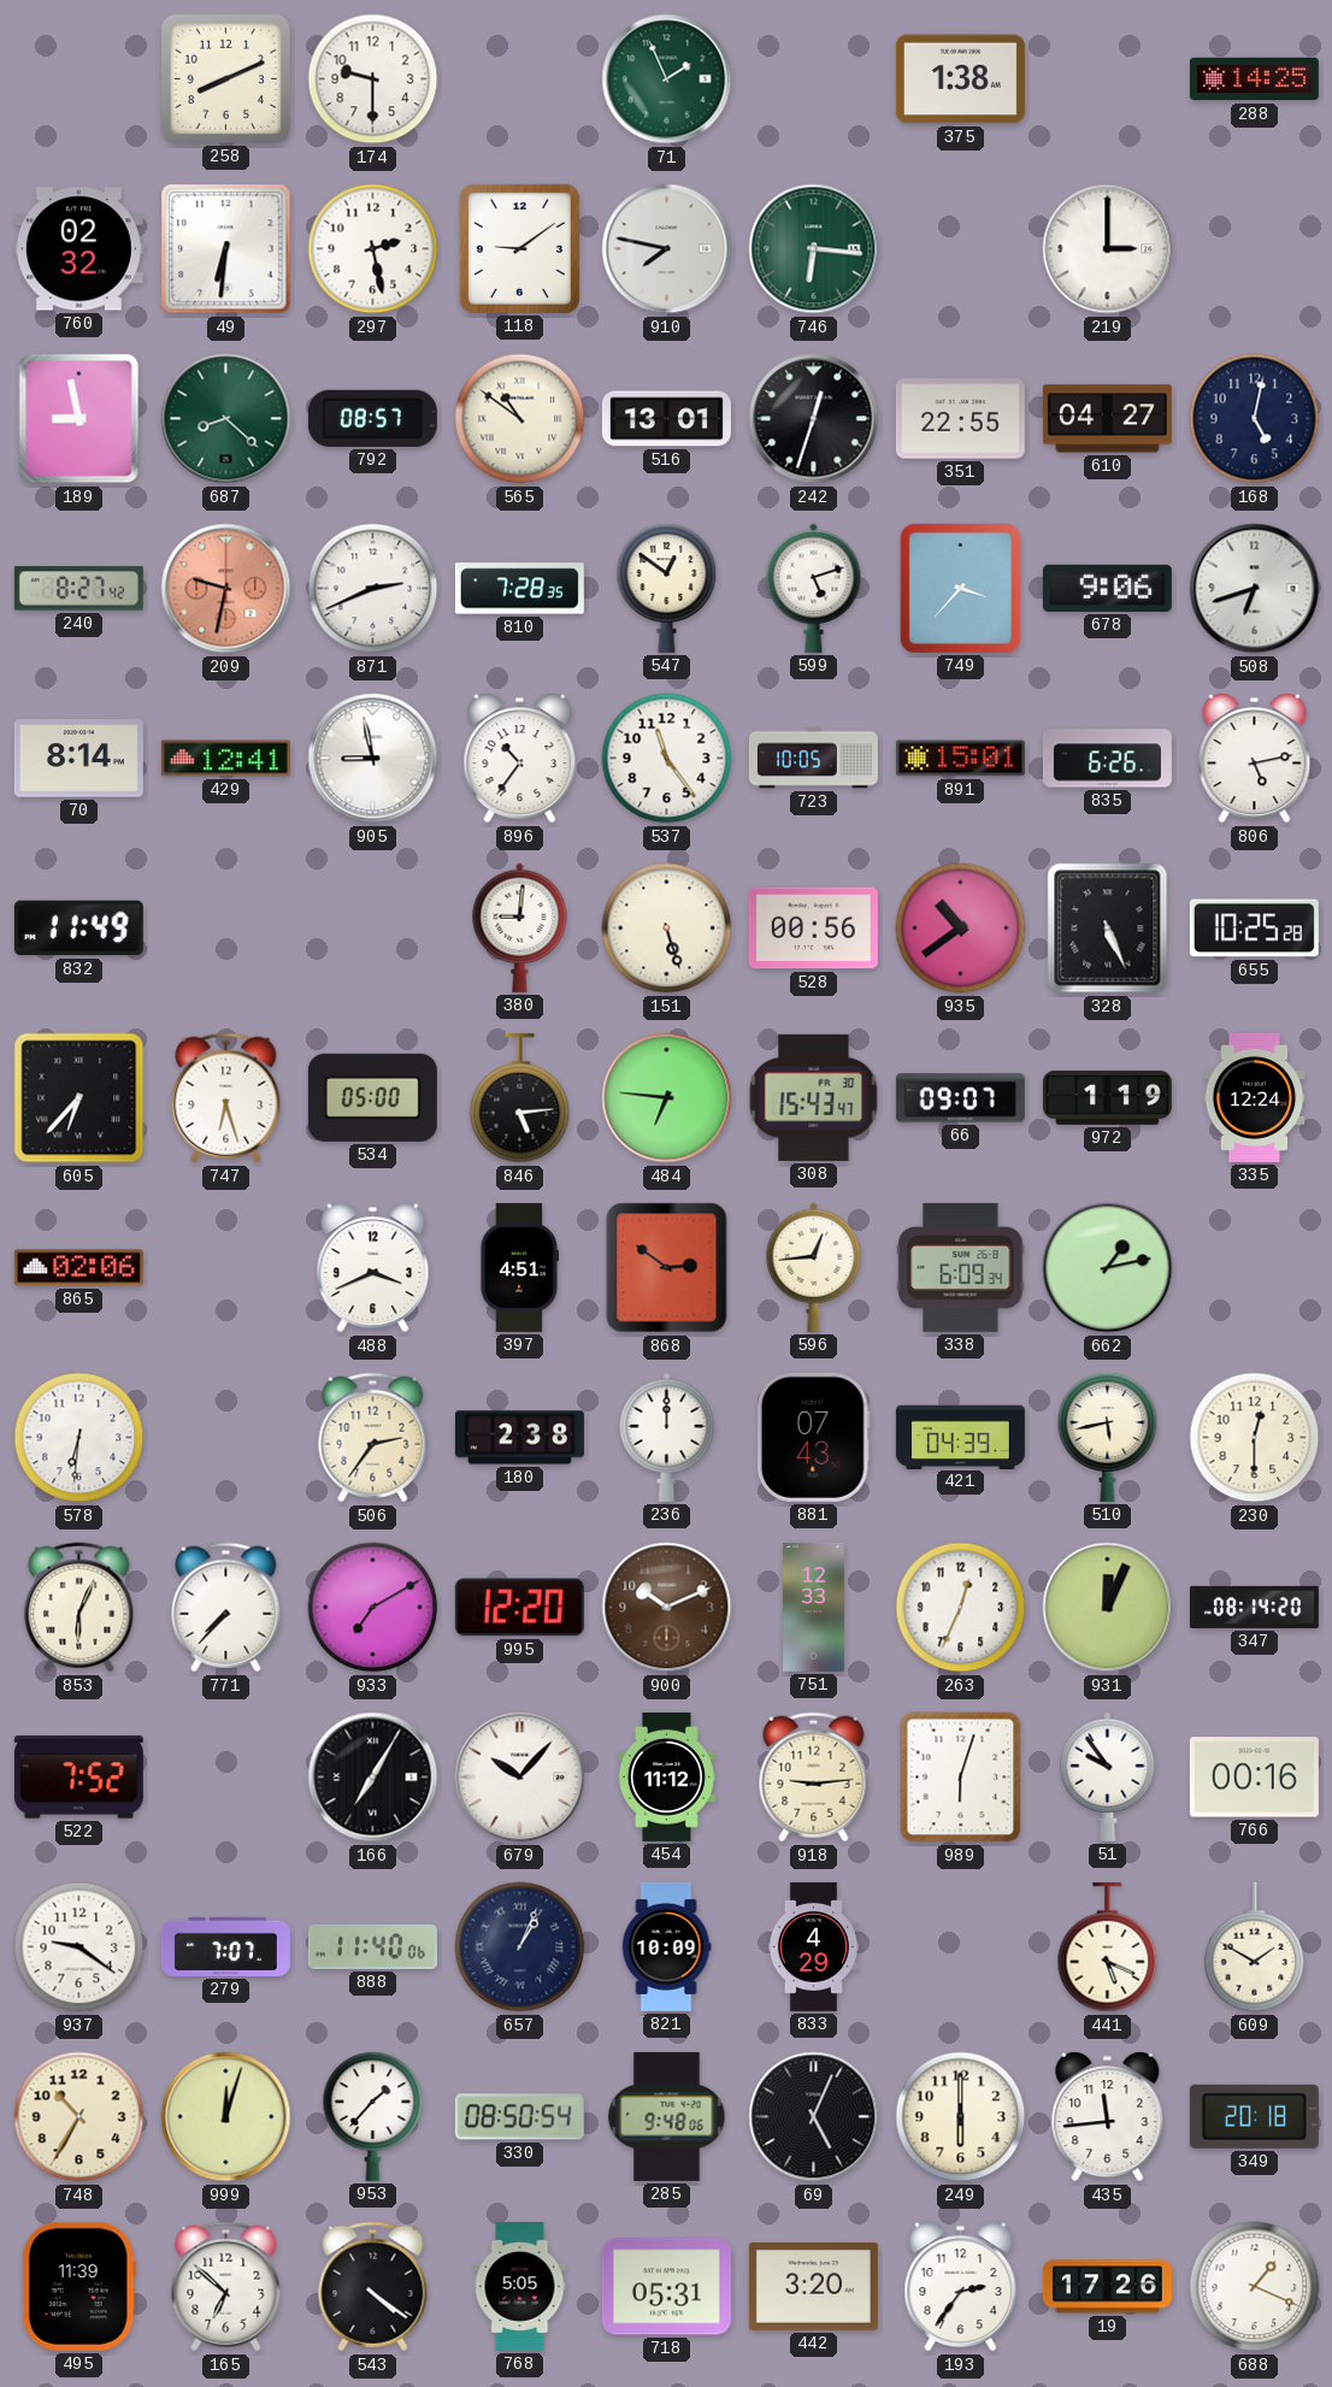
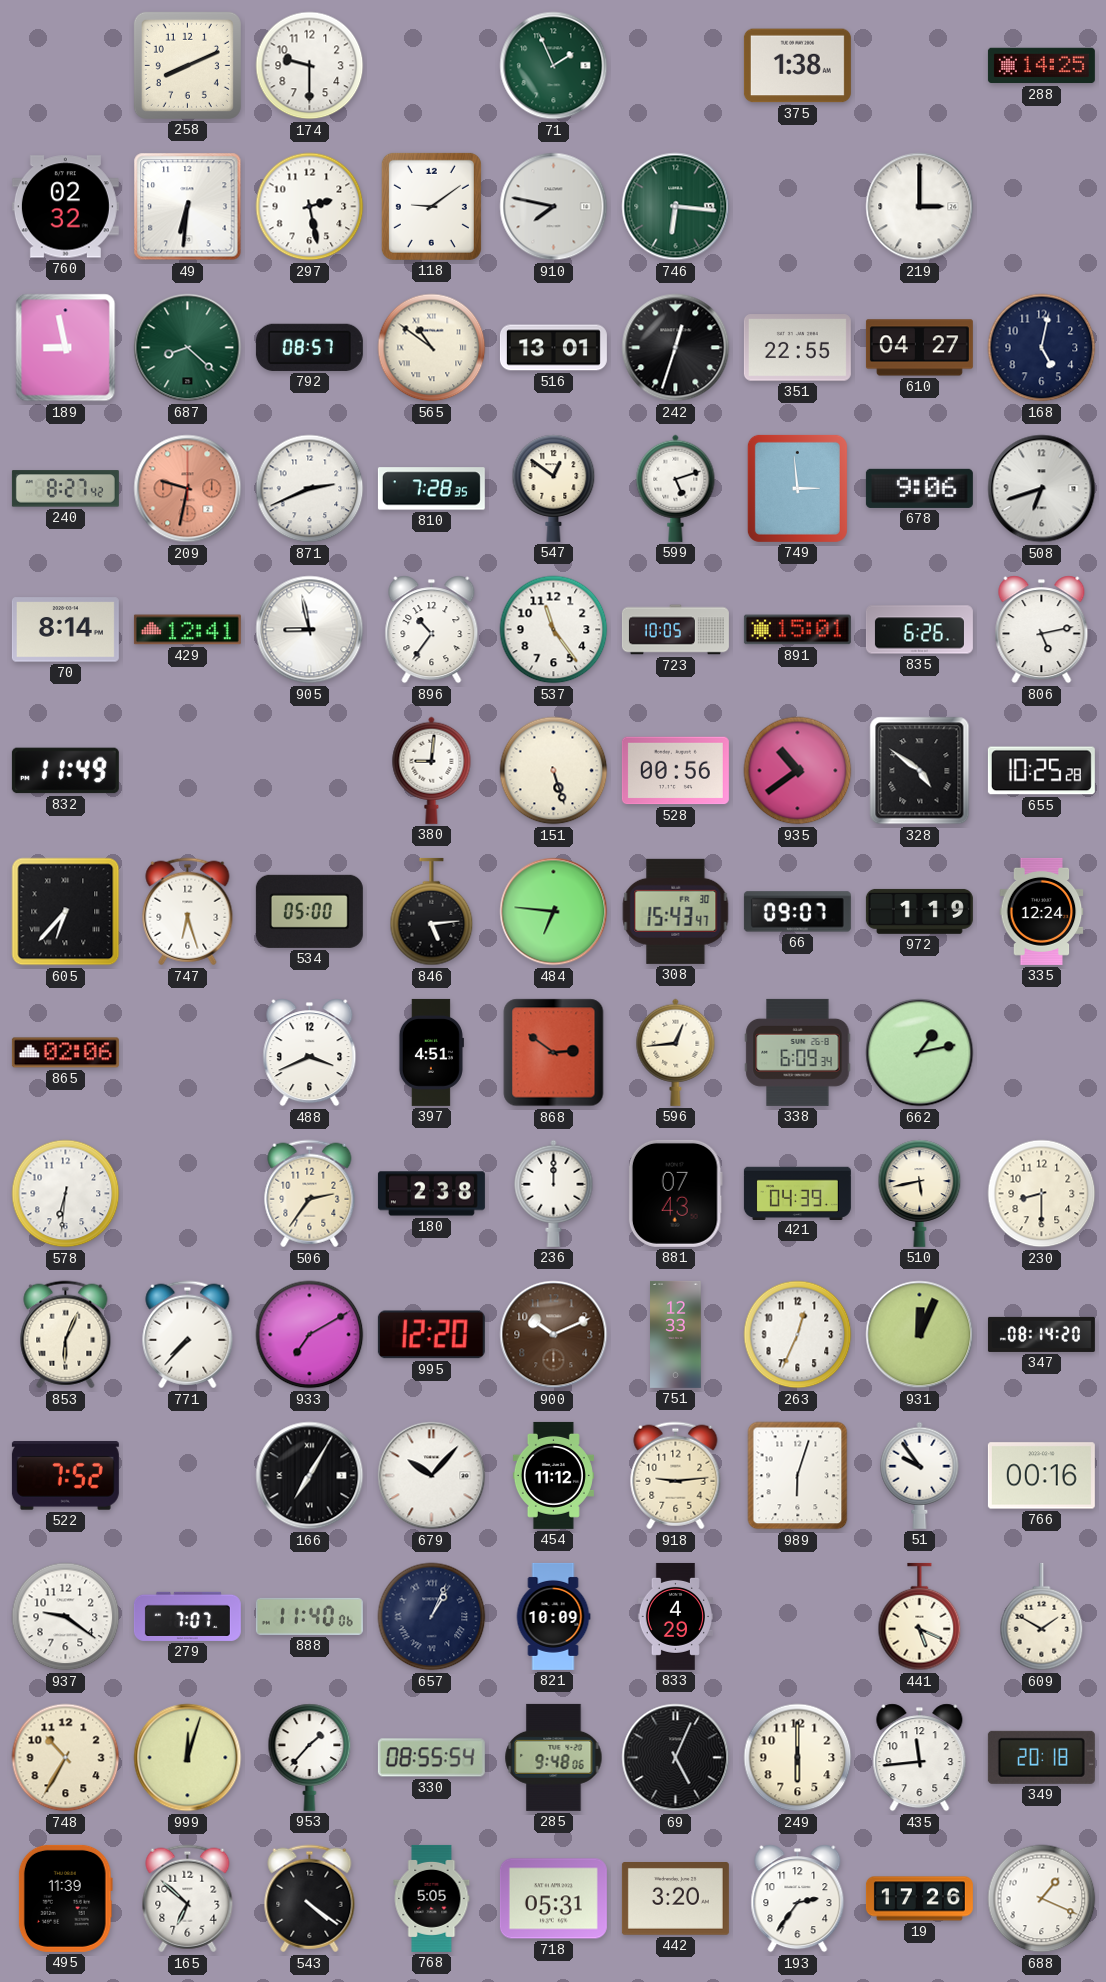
749: 3:37 -> 2:59 (797, 488)
328: 5:26 -> 4:51 (920, 771)
230: 12:30 -> 8:30 (1042, 1194)
330: 08:50 -> 08:55 (431, 1758)
